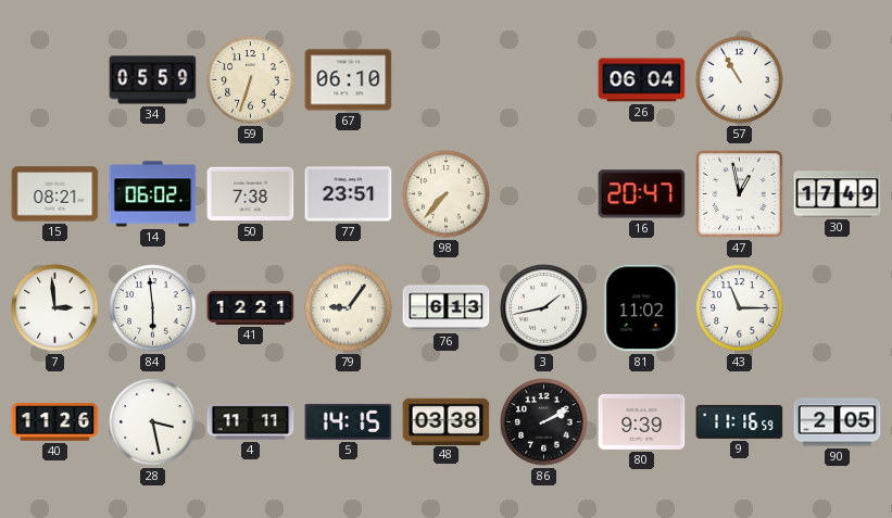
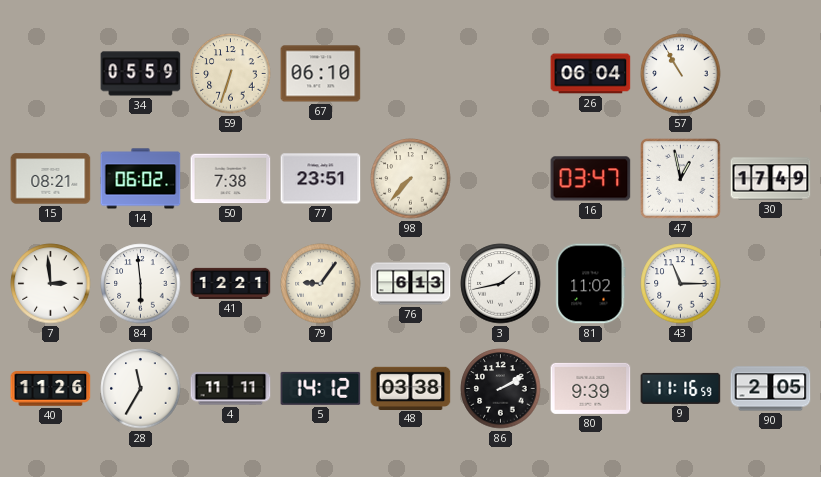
16: 20:47 -> 03:47 (591, 179)
28: 3:28 -> 11:35 (141, 389)
5: 14:15 -> 14:12 (321, 388)
